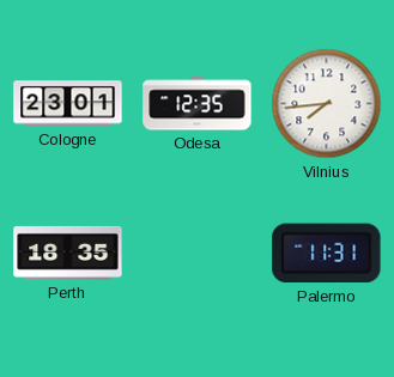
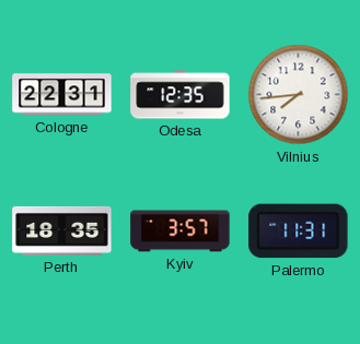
Cologne: 23:01 -> 22:31 (62, 95)
Kyiv: none -> 3:57 (181, 232)
